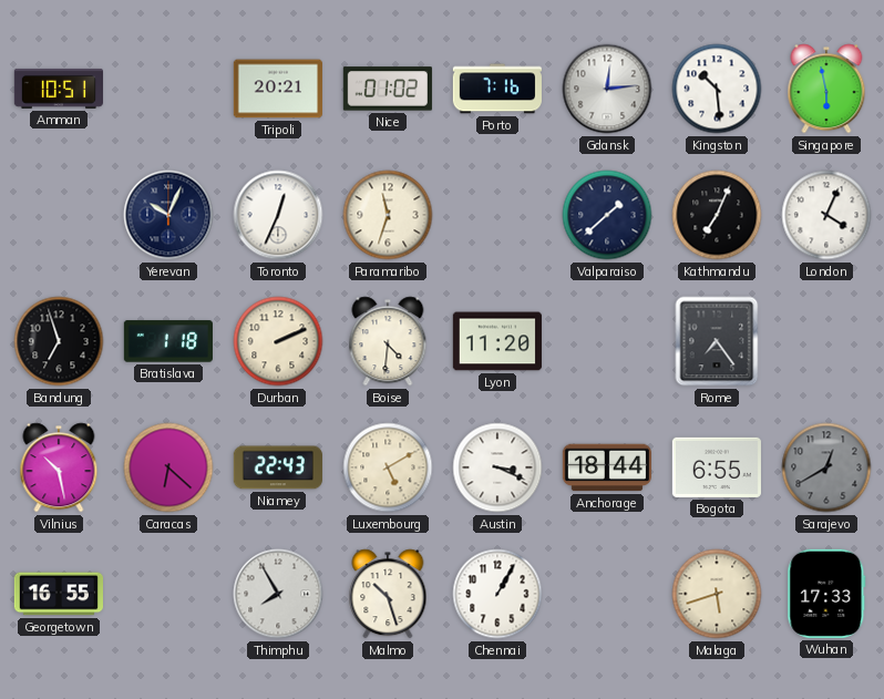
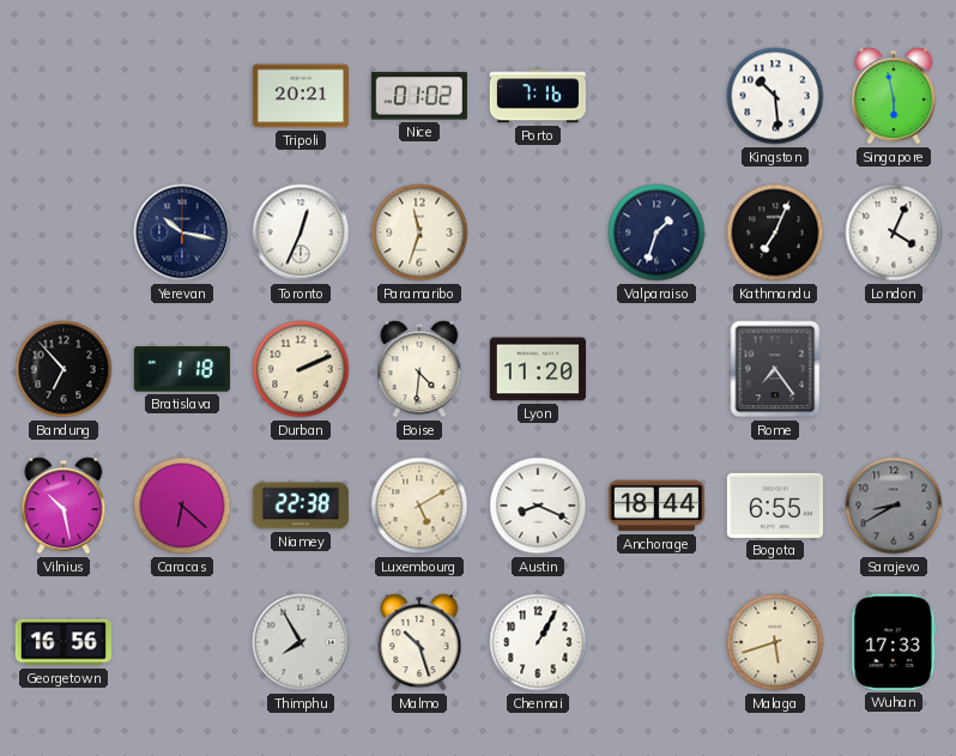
Amman: 10:51 -> none (58, 89)
Gdansk: 12:14 -> none (607, 89)
Yerevan: 10:04 -> 10:17 (182, 232)
Valparaiso: 1:38 -> 1:33 (657, 232)
Bandung: 6:57 -> 6:53 (63, 369)
Niamey: 22:43 -> 22:38 (301, 506)
Austin: 3:19 -> 8:19 (538, 506)
Sarajevo: 12:40 -> 8:40 (894, 506)
Georgetown: 16:55 -> 16:56 (62, 642)
